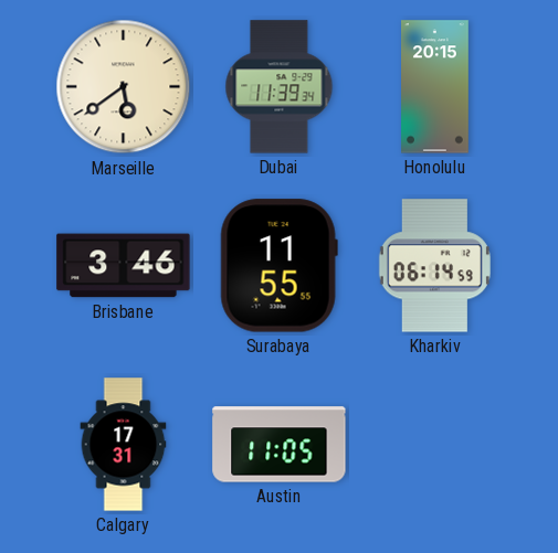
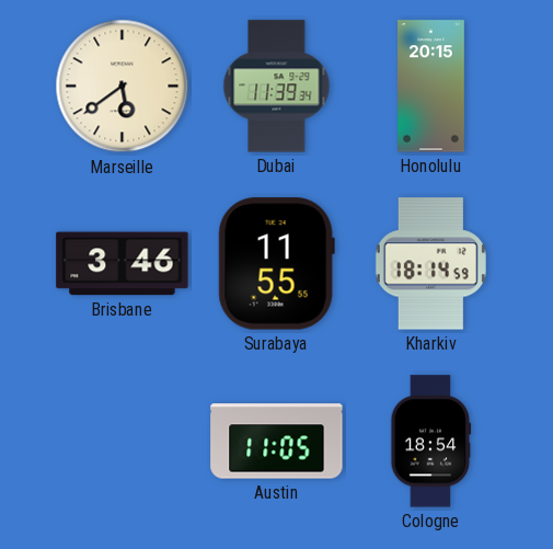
Kharkiv: 06:14 -> 18:14 (430, 264)
Calgary: 17:31 -> none (124, 445)
Cologne: none -> 18:54 (431, 442)
